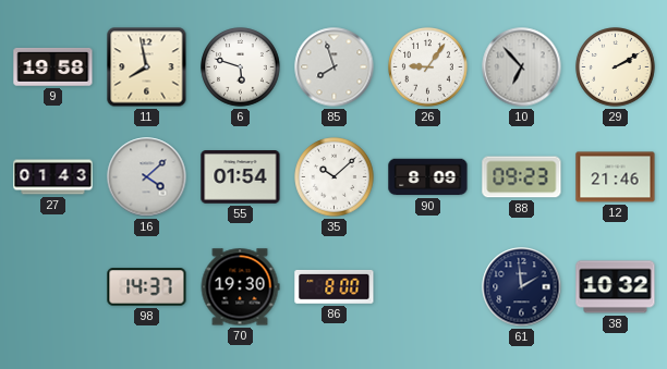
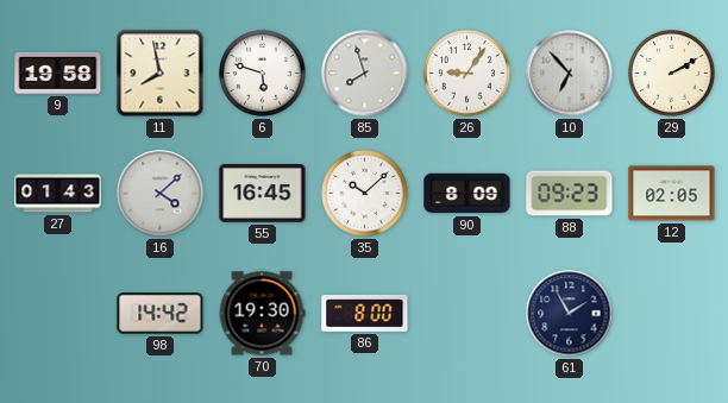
55: 01:54 -> 16:45 (263, 194)
12: 21:46 -> 02:05 (672, 194)
98: 14:37 -> 14:42 (161, 314)
61: 1:59 -> 1:55 (570, 314)
38: 10:32 -> none (616, 287)
